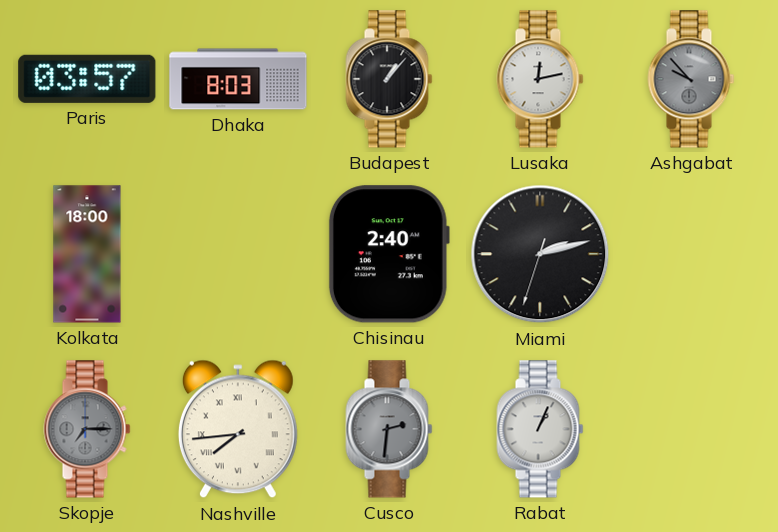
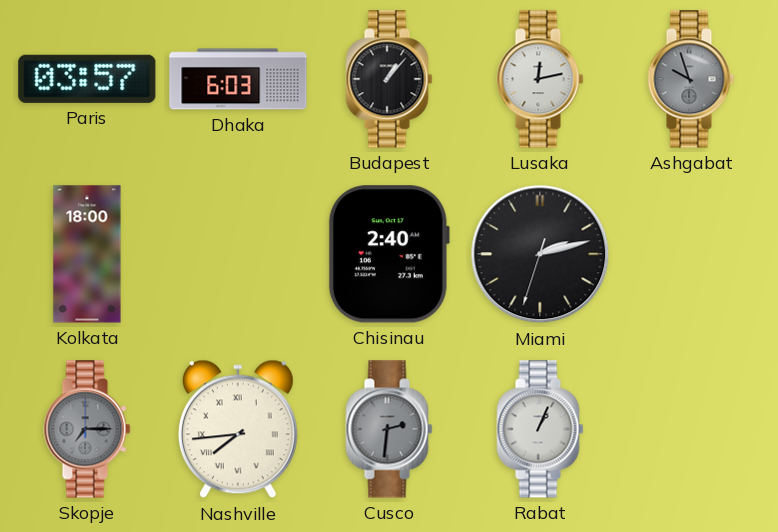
Dhaka: 8:03 -> 6:03 (238, 79)
Ashgabat: 9:53 -> 9:57 (691, 79)
